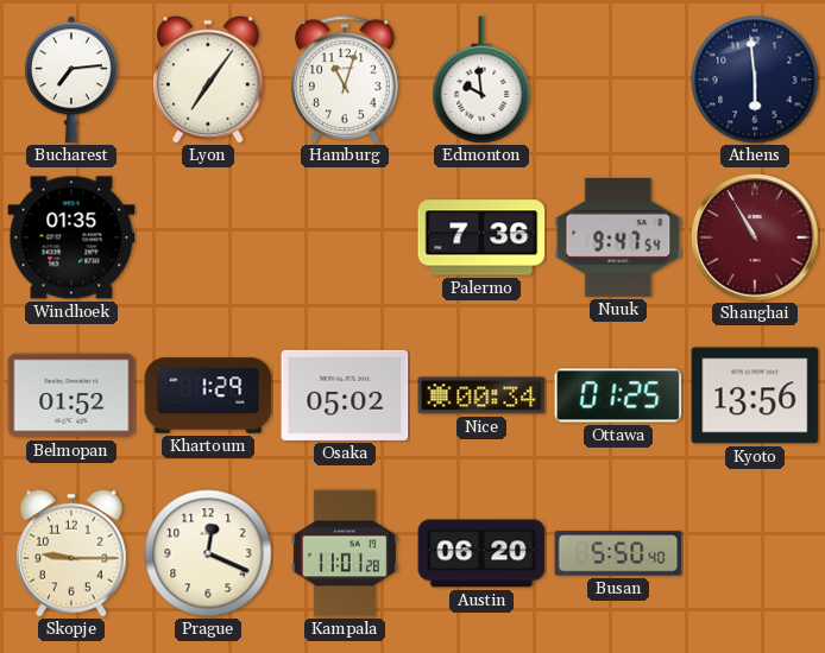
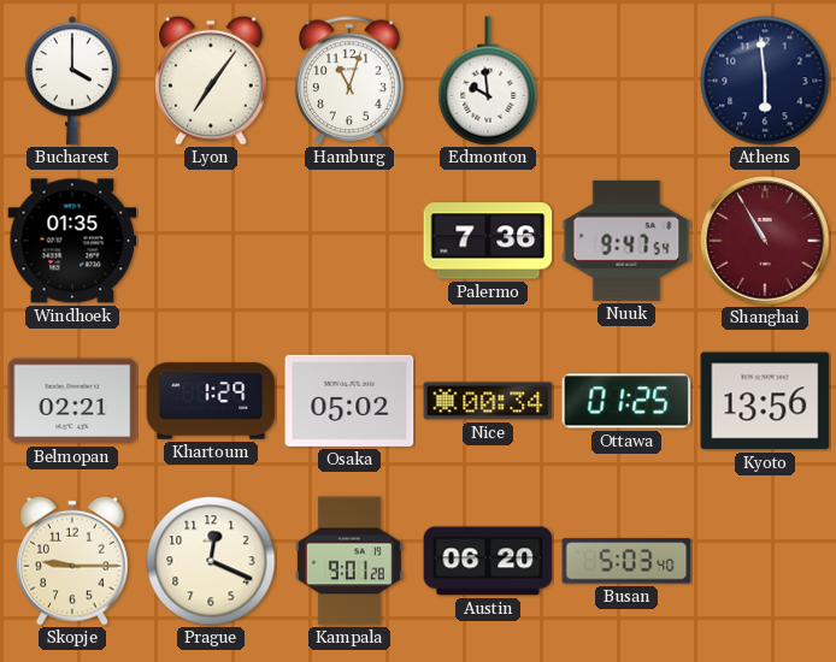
Bucharest: 7:14 -> 4:00 (72, 81)
Belmopan: 01:52 -> 02:21 (72, 401)
Kampala: 11:01 -> 9:01 (349, 561)
Busan: 5:50 -> 5:03 (626, 561)
